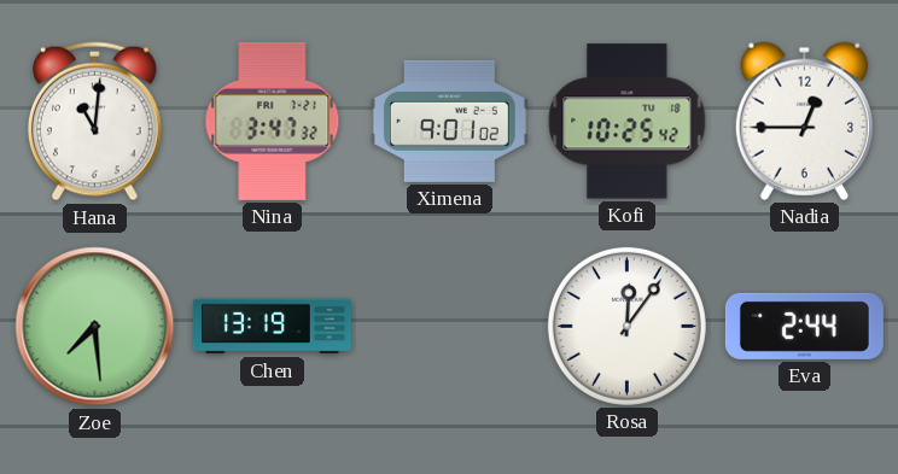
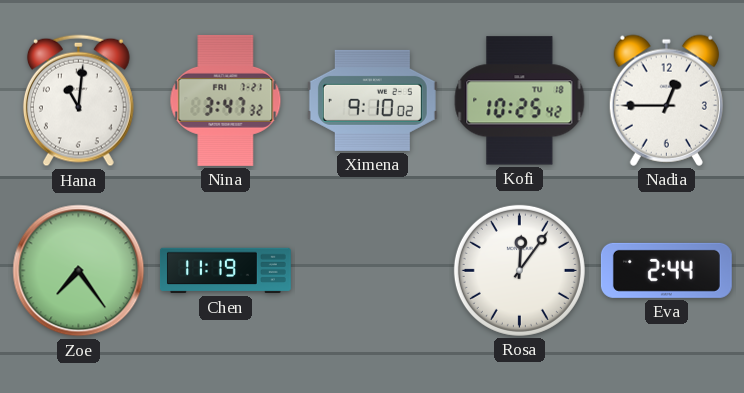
Ximena: 9:01 -> 9:10 (372, 100)
Zoe: 7:29 -> 7:24 (79, 271)
Chen: 13:19 -> 11:19 (225, 271)
